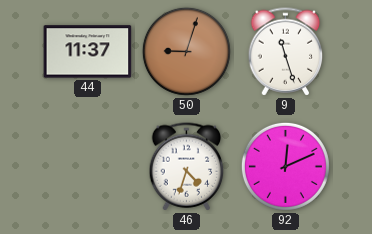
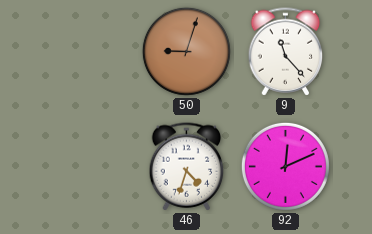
44: 11:37 -> none (88, 52)
9: 11:27 -> 11:23 (286, 52)
